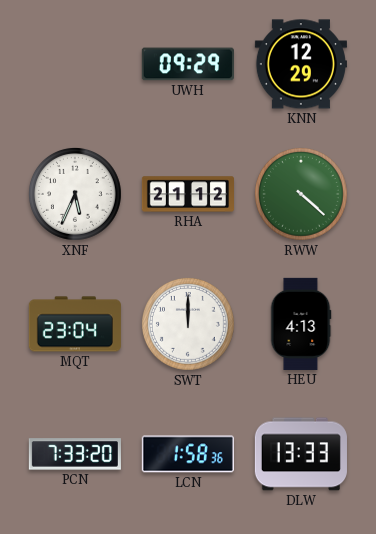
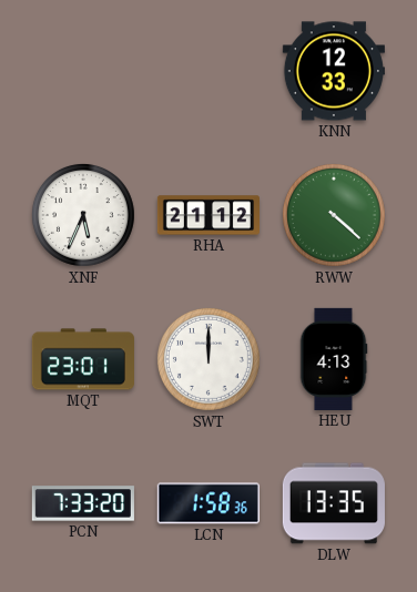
UWH: 09:29 -> none (188, 64)
KNN: 12:29 -> 12:33 (334, 71)
MQT: 23:04 -> 23:01 (83, 359)
DLW: 13:33 -> 13:35 (334, 503)
